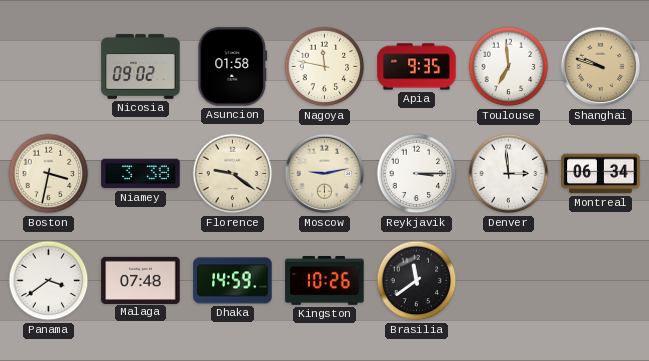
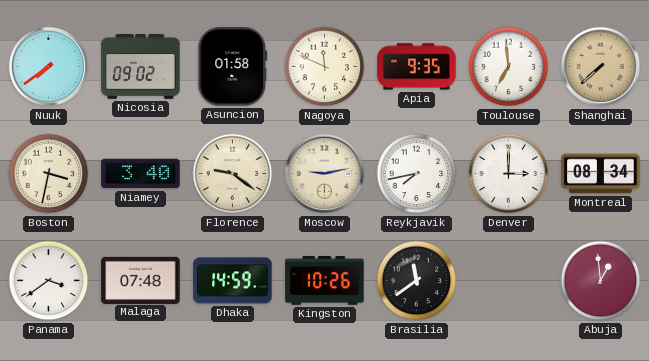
Nuuk: none -> 7:39 (49, 67)
Nagoya: 11:47 -> 11:49 (325, 67)
Shanghai: 9:48 -> 7:38 (601, 67)
Niamey: 3:38 -> 3:40 (141, 174)
Reykjavik: 3:15 -> 7:43 (417, 174)
Denver: 2:59 -> 3:00 (509, 174)
Montreal: 06:34 -> 08:34 (601, 174)
Abuja: none -> 12:59 (601, 281)
